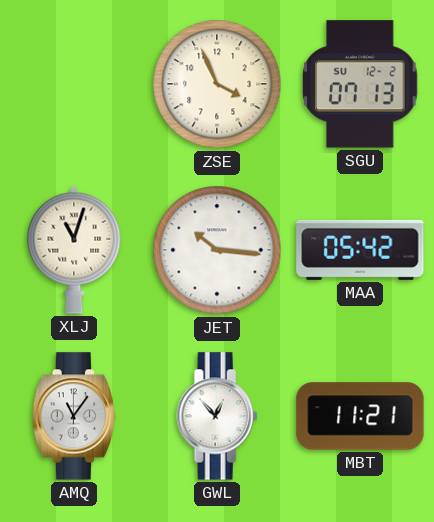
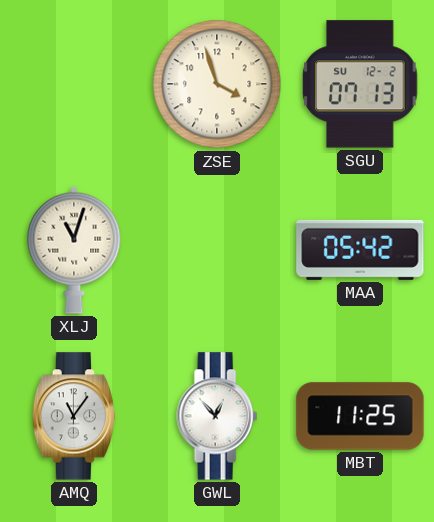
ZSE: 3:56 -> 3:57 (217, 84)
JET: 10:16 -> none (217, 250)
MBT: 11:21 -> 11:25 (360, 416)
